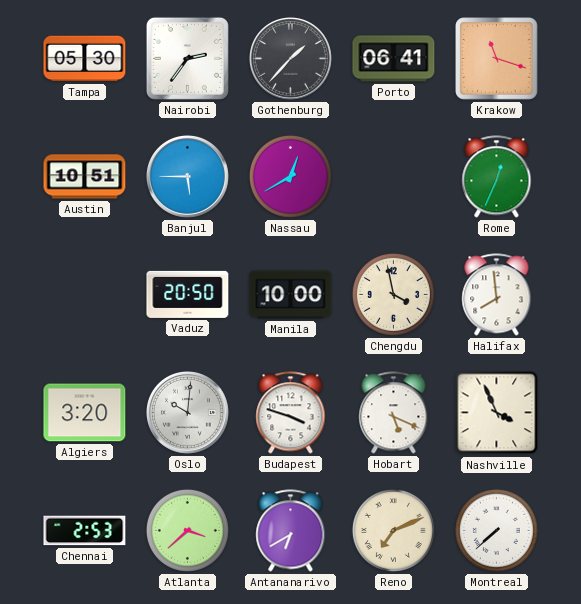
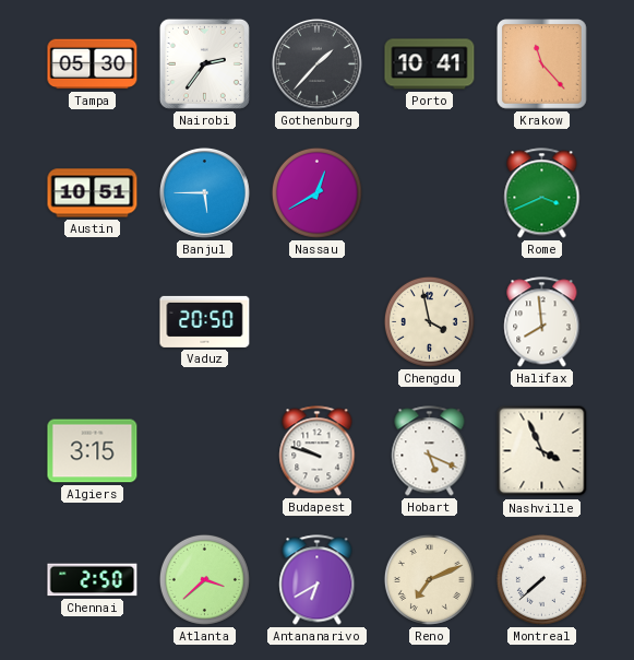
Porto: 06:41 -> 10:41 (430, 64)
Krakow: 11:18 -> 11:23 (542, 64)
Rome: 12:34 -> 3:41 (542, 193)
Manila: 10:00 -> none (291, 295)
Algiers: 3:20 -> 3:15 (93, 451)
Oslo: 10:01 -> none (187, 412)
Budapest: 3:48 -> 9:48 (318, 451)
Chennai: 2:53 -> 2:50 (93, 580)
